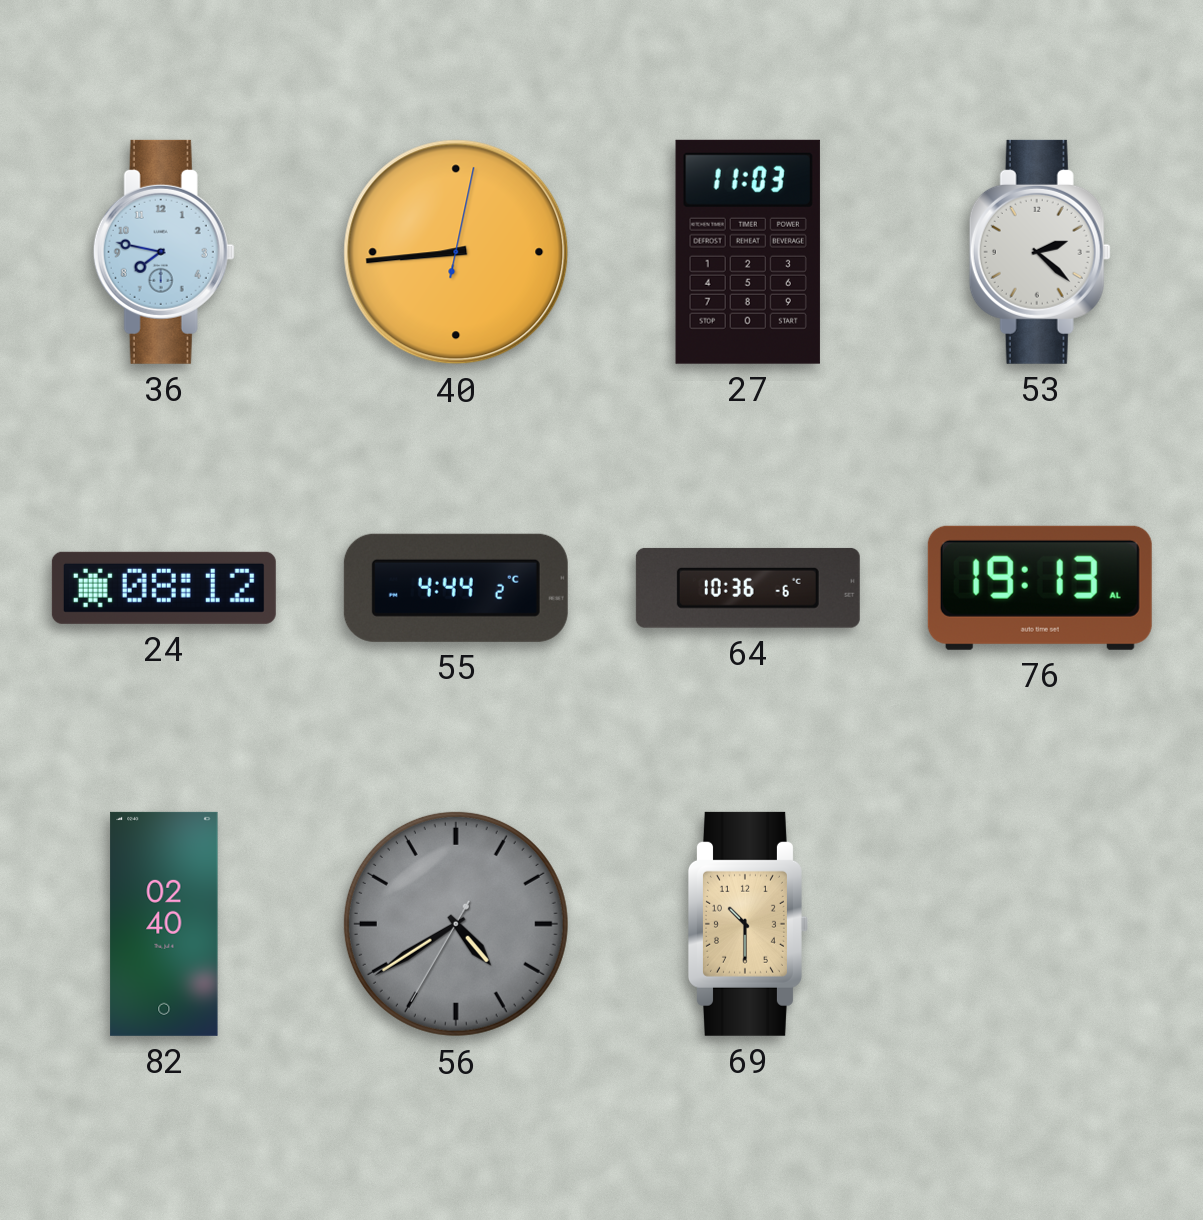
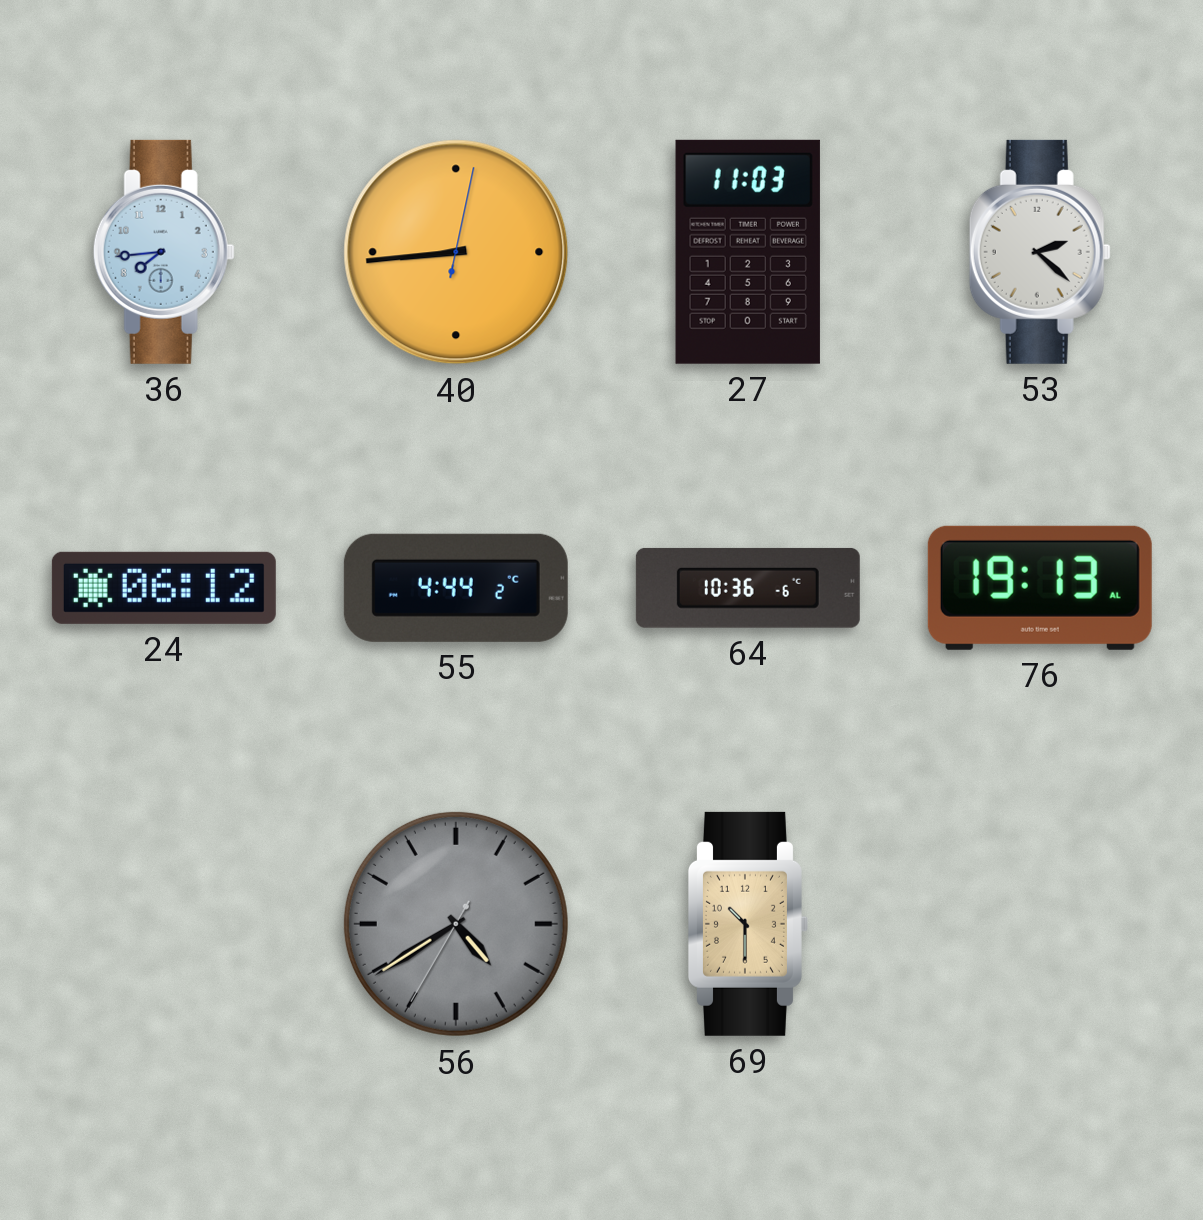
36: 7:47 -> 7:44 (164, 252)
24: 08:12 -> 06:12 (164, 588)
82: 02:40 -> none (164, 924)
